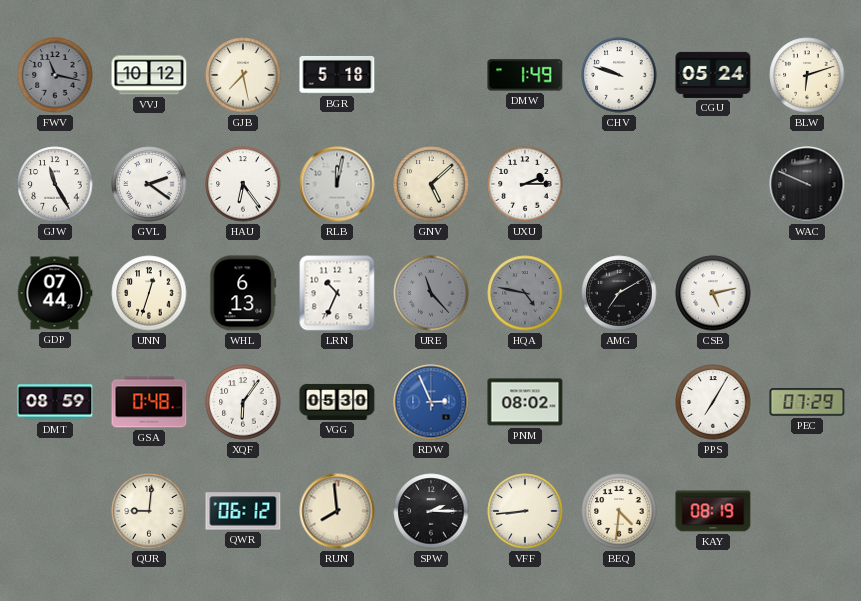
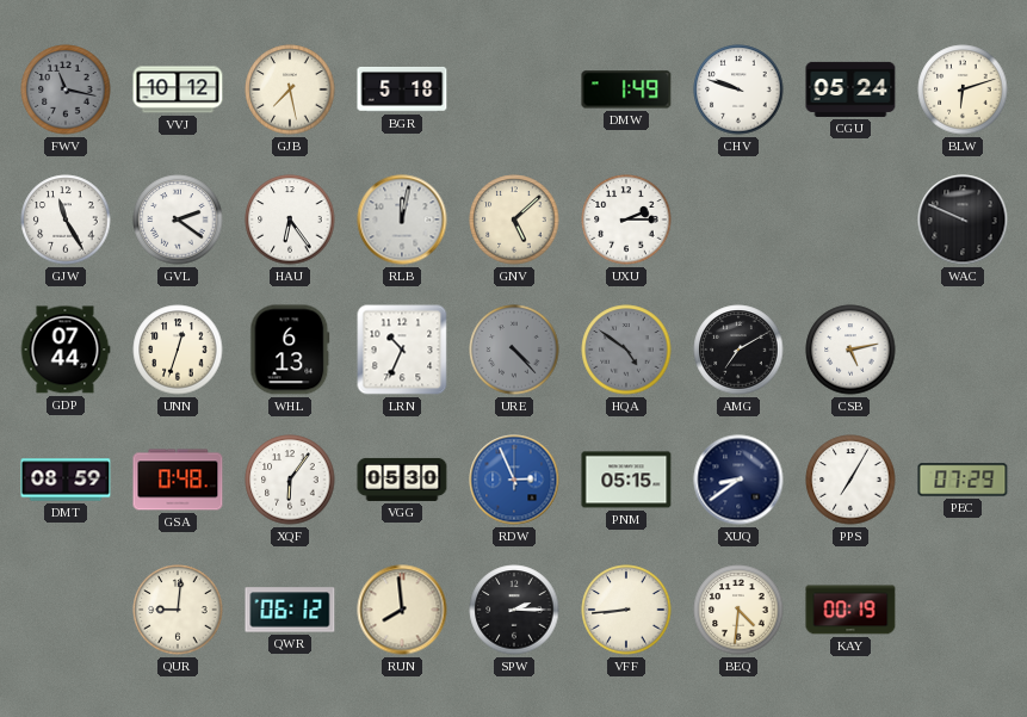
URE: 11:23 -> 4:23 (514, 350)
HQA: 4:47 -> 4:51 (626, 350)
PNM: 08:02 -> 05:15 (626, 480)
XUQ: none -> 8:39 (738, 480)
KAY: 08:19 -> 00:19 (850, 610)
